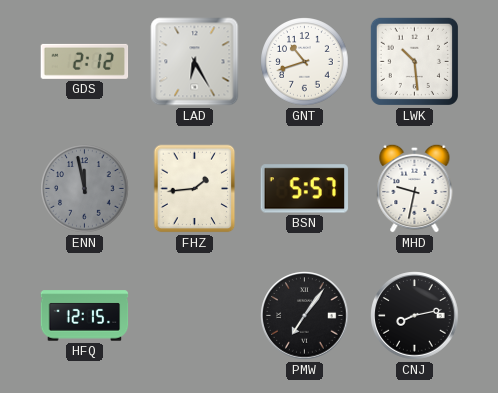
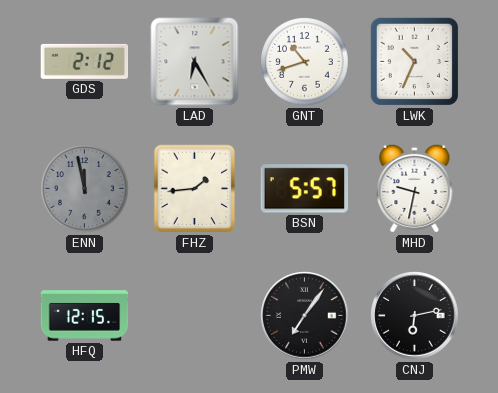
LWK: 10:29 -> 10:34 (414, 61)
CNJ: 8:13 -> 6:13 (415, 316)
